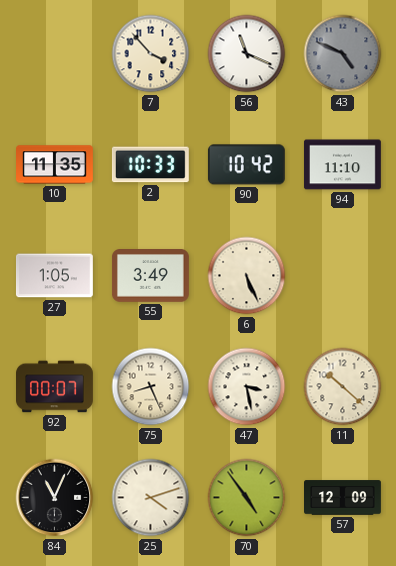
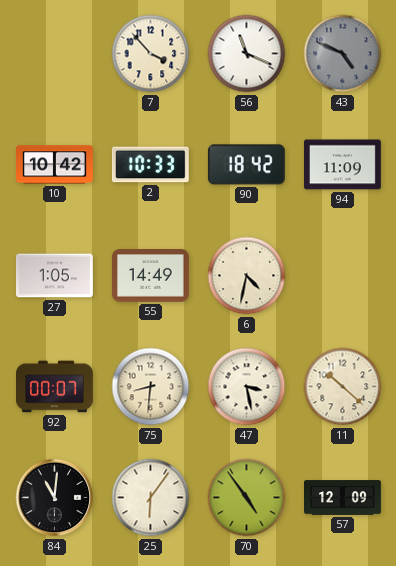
10: 11:35 -> 10:42 (55, 165)
90: 10:42 -> 18:42 (246, 165)
94: 11:10 -> 11:09 (342, 165)
55: 3:49 -> 14:49 (150, 276)
6: 5:26 -> 4:32 (247, 276)
75: 8:26 -> 8:31 (151, 387)
84: 11:04 -> 11:01 (55, 498)
25: 4:12 -> 6:06 (151, 498)
